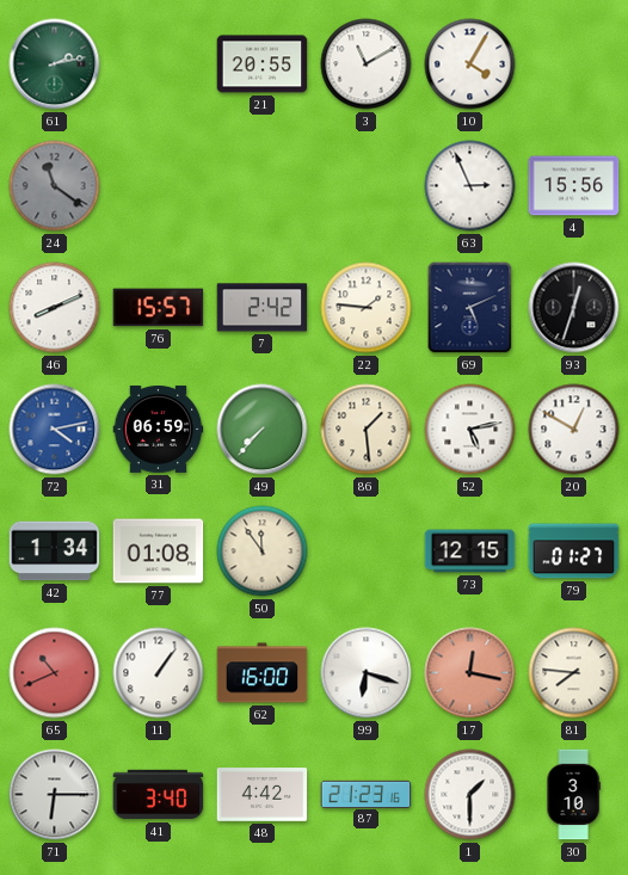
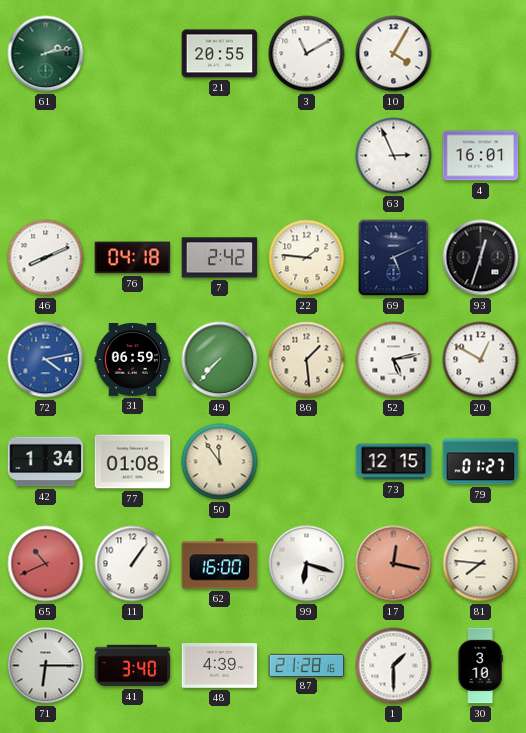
24: 11:21 -> none (55, 186)
4: 15:56 -> 16:01 (481, 156)
76: 15:57 -> 04:18 (133, 258)
48: 4:42 -> 4:39 (220, 666)
87: 21:23 -> 21:28 (307, 665)
